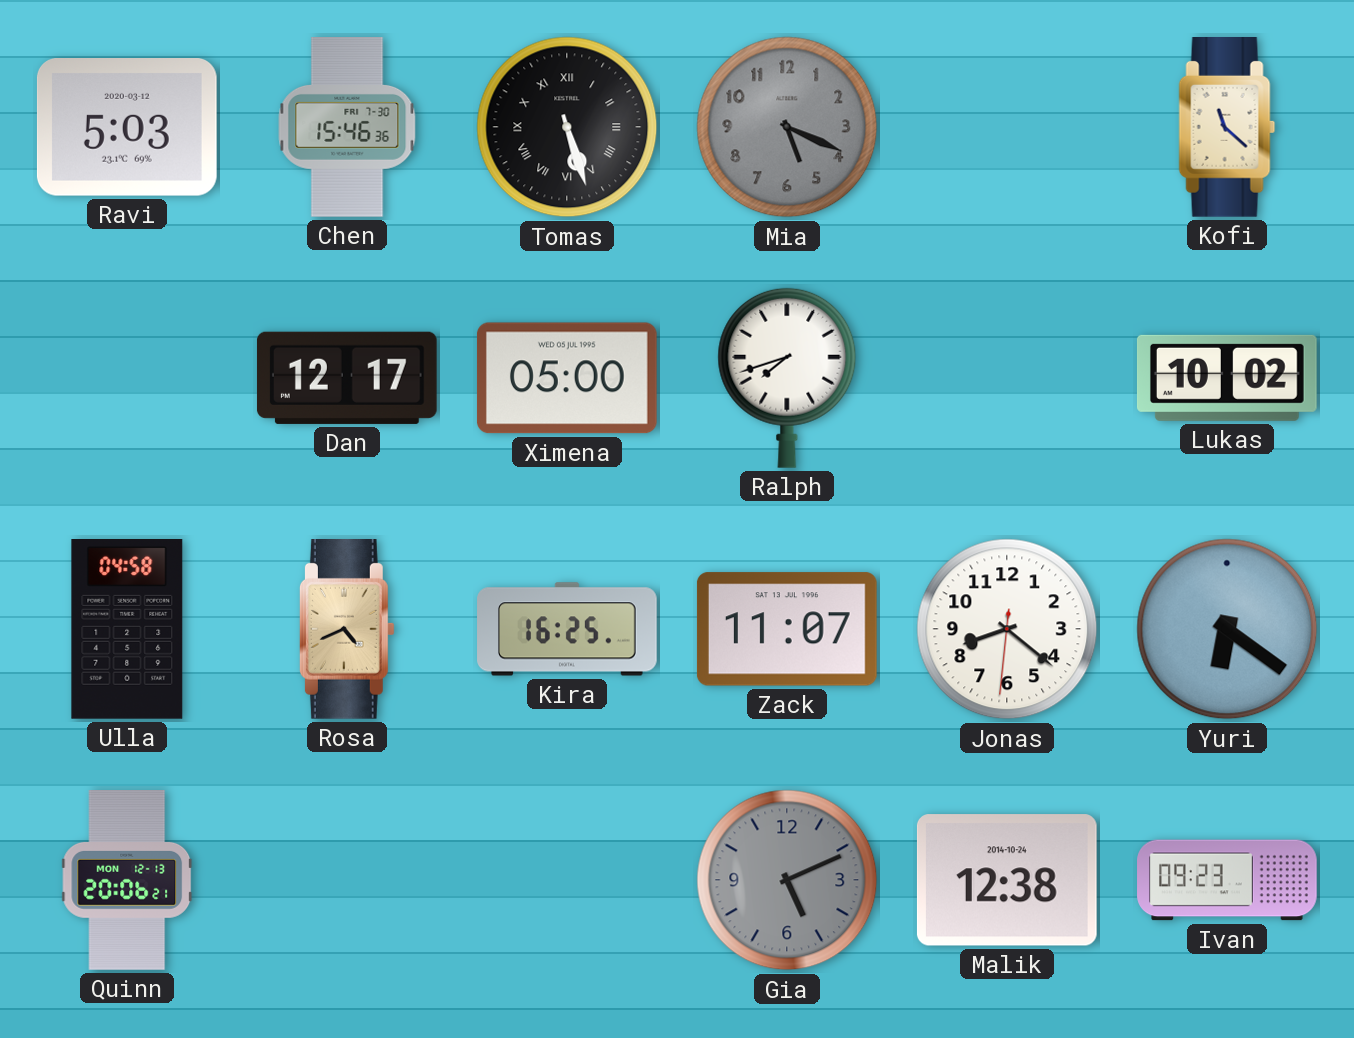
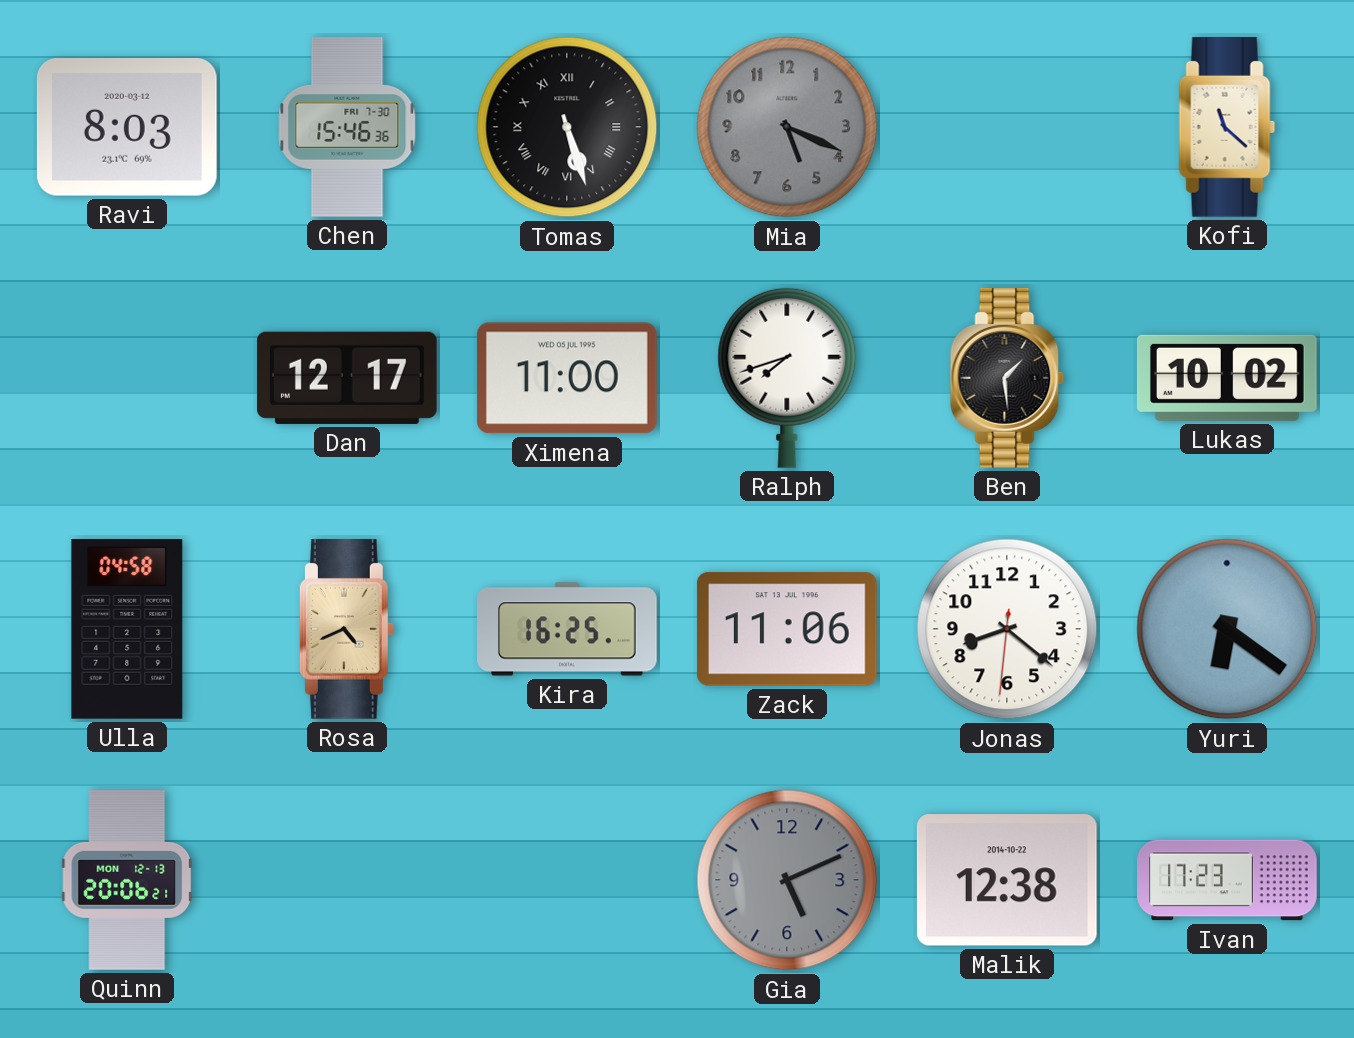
Ravi: 5:03 -> 8:03 (127, 128)
Ximena: 05:00 -> 11:00 (567, 378)
Ben: none -> 1:29 (1007, 379)
Zack: 11:07 -> 11:06 (787, 629)
Malik date: 2014-10-24 -> 2014-10-22 (1007, 880)
Ivan: 09:23 -> 17:23 (1227, 880)
